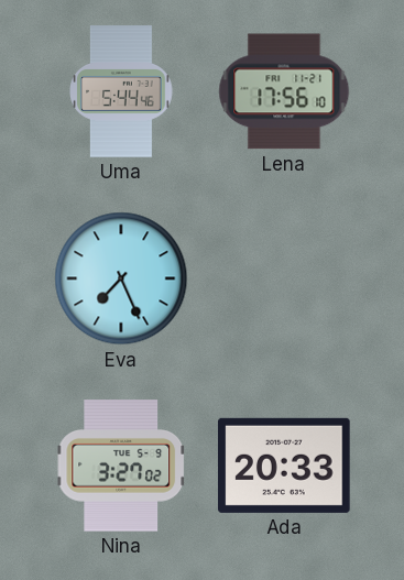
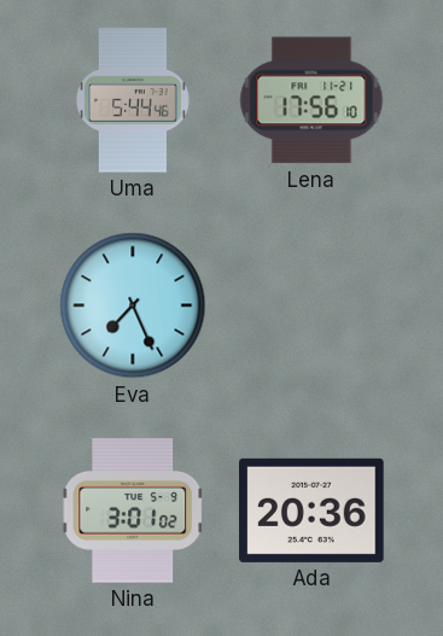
Nina: 3:27 -> 3:01 (133, 510)
Ada: 20:33 -> 20:36 (311, 510)
